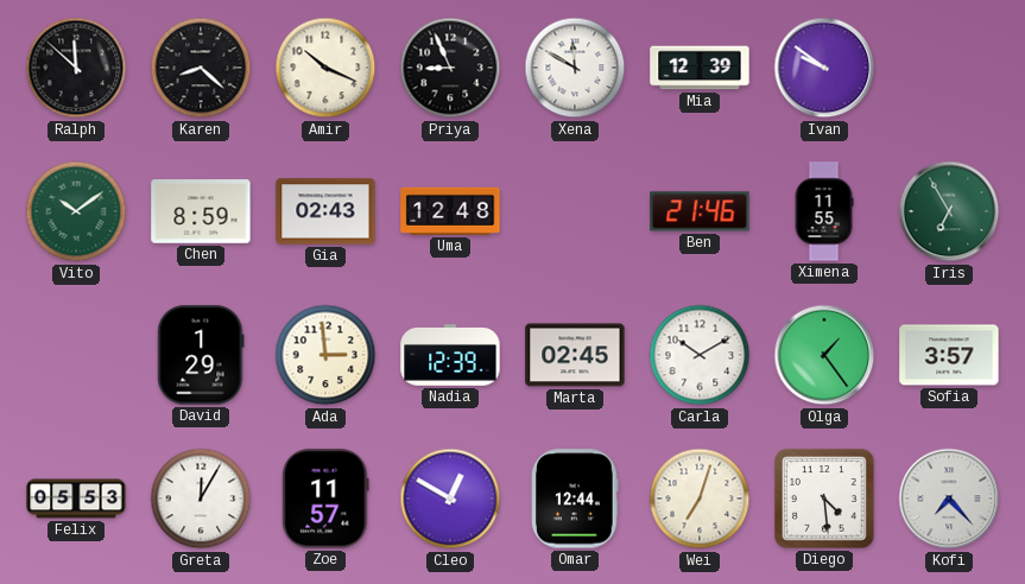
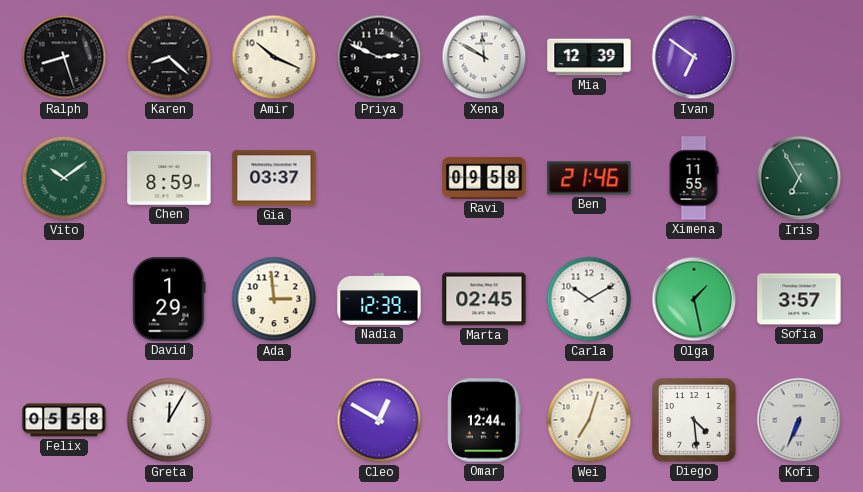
Ralph: 11:52 -> 8:27 (64, 57)
Priya: 8:56 -> 2:49 (379, 57)
Ivan: 9:51 -> 6:51 (694, 57)
Gia: 02:43 -> 03:37 (274, 178)
Uma: 12:48 -> none (450, 211)
Ravi: none -> 09:58 (484, 178)
Olga: 1:24 -> 1:28 (694, 299)
Felix: 05:53 -> 05:58 (64, 420)
Zoe: 11:57 -> none (325, 499)
Kofi: 7:23 -> 6:34 (799, 420)
